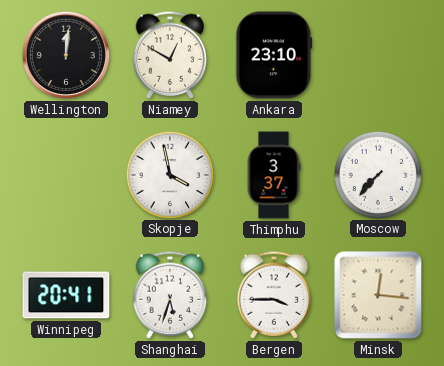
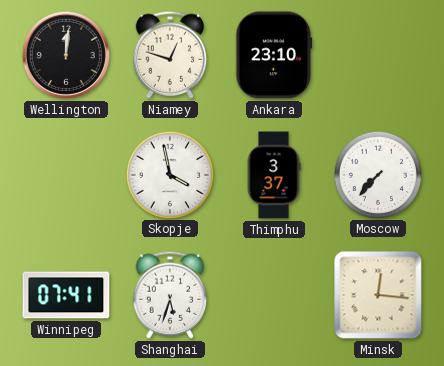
Niamey: 12:50 -> 12:48 (170, 55)
Winnipeg: 20:41 -> 07:41 (66, 295)
Bergen: 3:45 -> none (274, 295)
